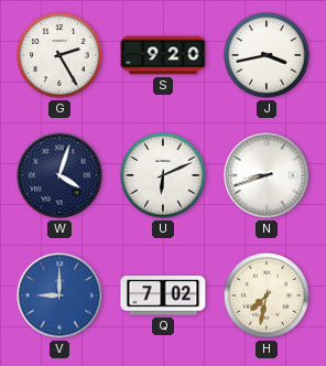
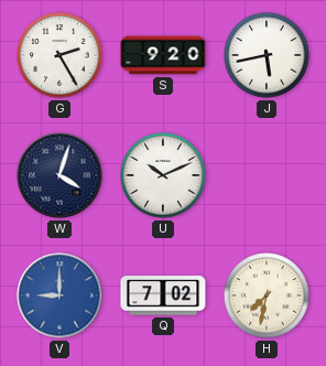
J: 3:43 -> 5:43 (267, 55)
U: 6:11 -> 10:11 (163, 175)
N: 8:42 -> none (267, 175)
